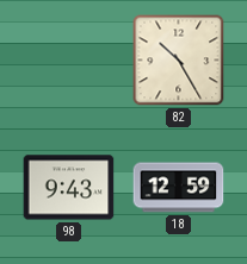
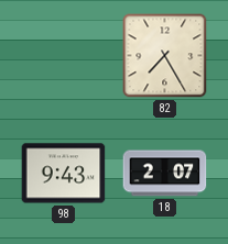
82: 10:25 -> 7:25 (165, 56)
18: 12:59 -> 2:07 (165, 174)
